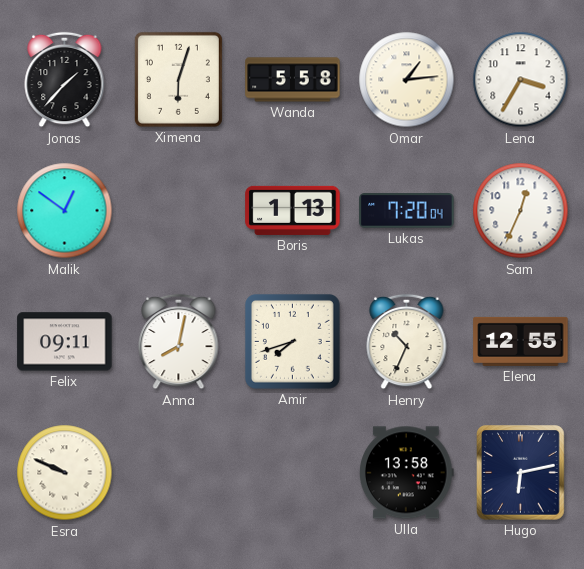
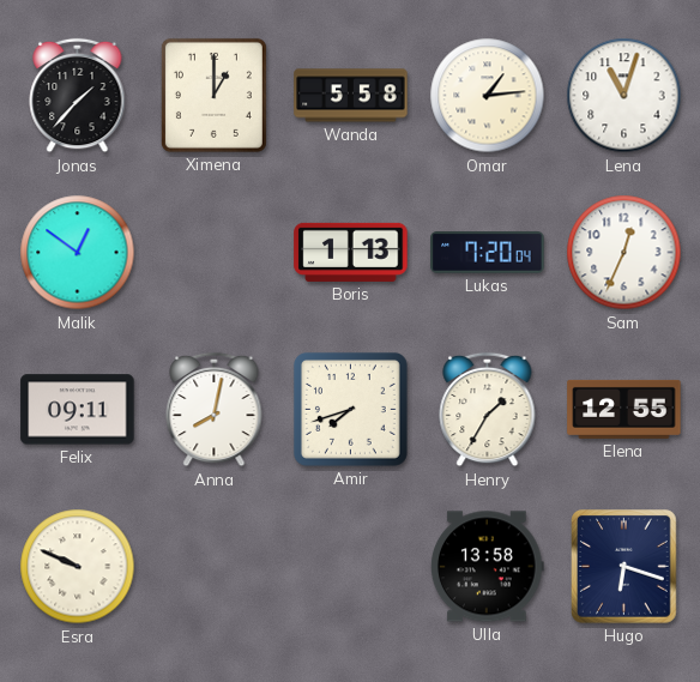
Ximena: 6:03 -> 1:00 (213, 95)
Lena: 3:35 -> 11:03 (624, 96)
Henry: 10:34 -> 1:35 (488, 410)
Hugo: 6:13 -> 6:18 (624, 567)
